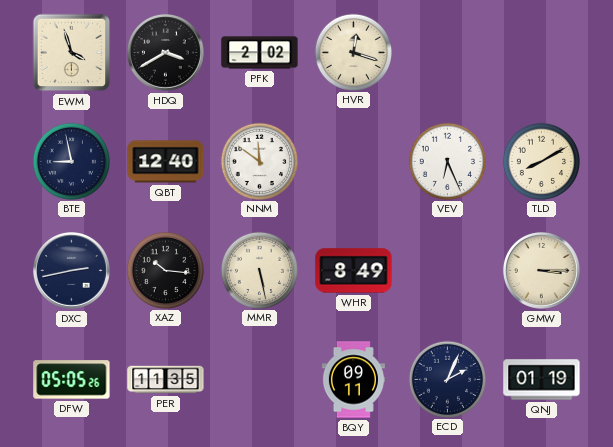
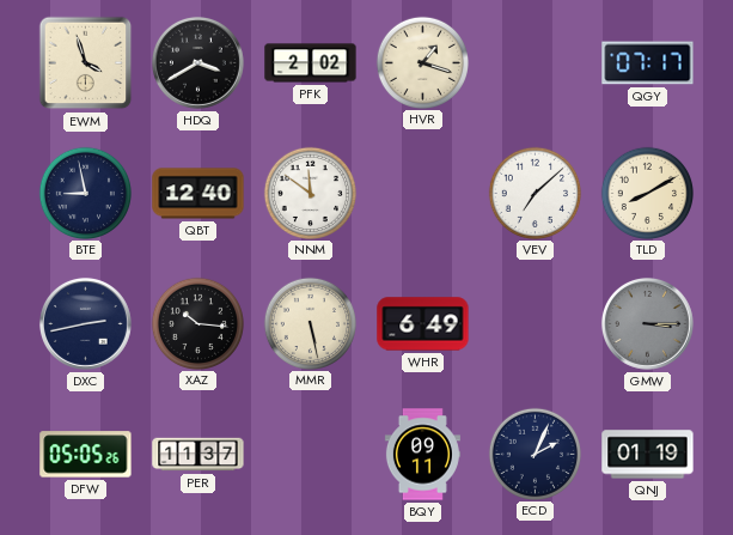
HVR: 12:18 -> 1:18 (422, 62)
QGY: none -> 07:17 (648, 63)
VEV: 6:26 -> 7:08 (535, 193)
WHR: 8:49 -> 6:49 (423, 324)
GMW dial: cream -> grey (647, 323)
PER: 11:35 -> 11:37 (198, 455)
